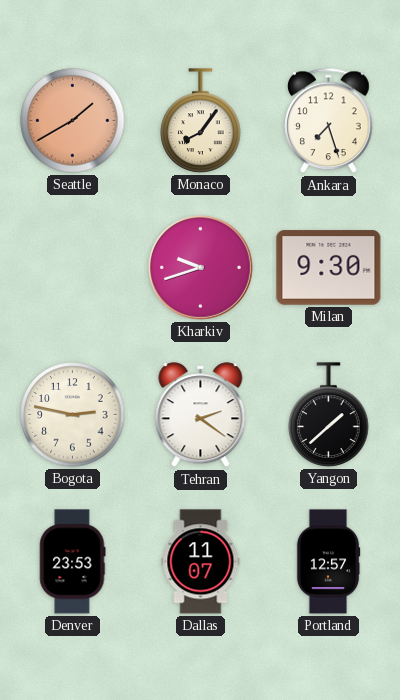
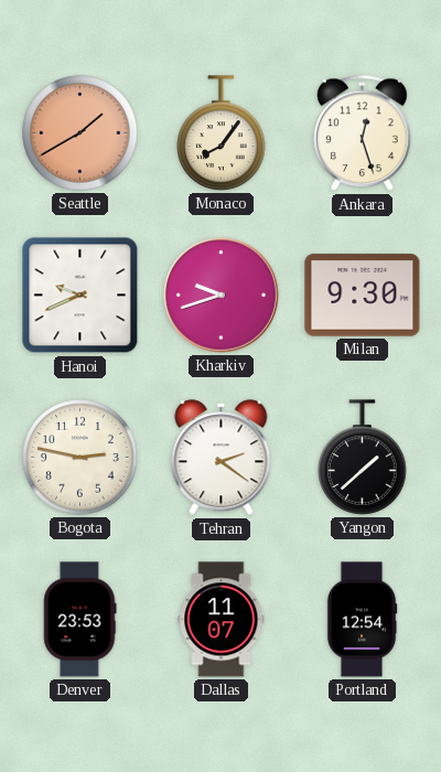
Ankara: 7:27 -> 12:27 (363, 133)
Hanoi: none -> 9:41 (80, 296)
Portland: 12:57 -> 12:54 (362, 620)
